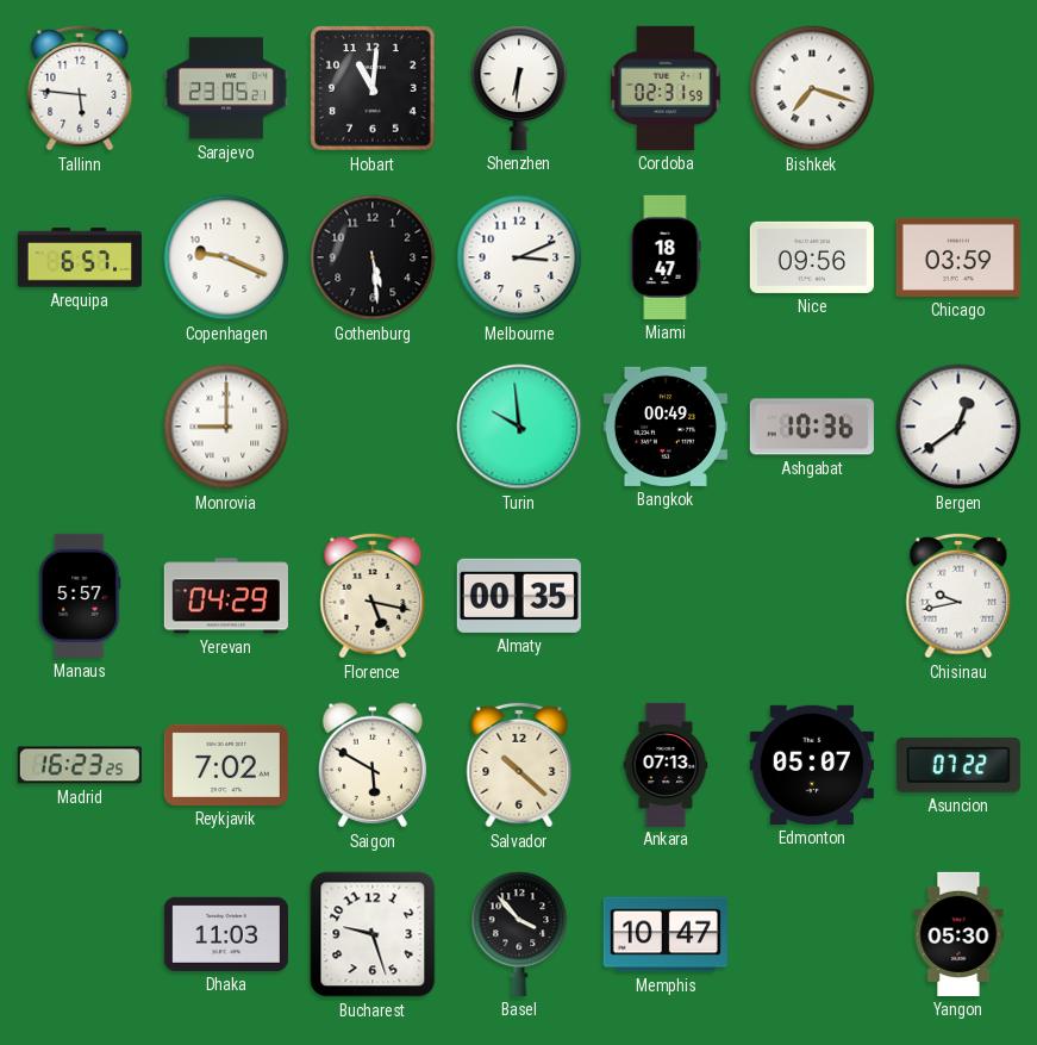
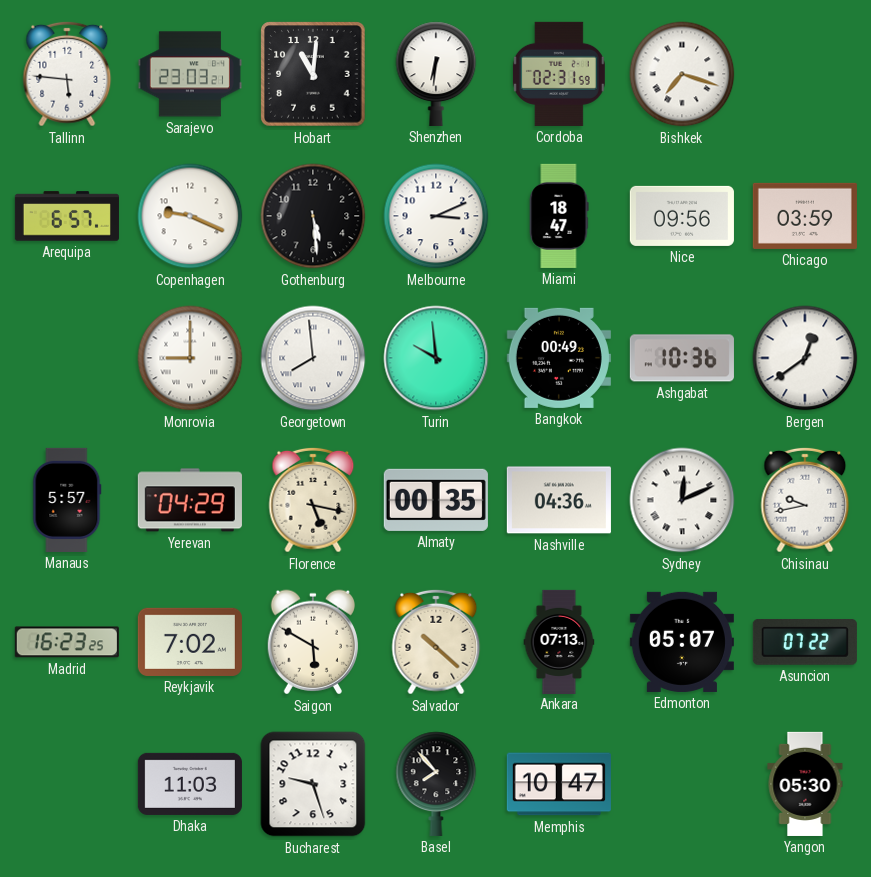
Sarajevo: 23:05 -> 23:03 (190, 74)
Georgetown: none -> 7:59 (313, 358)
Nashville: none -> 04:36 (559, 500)
Sydney: none -> 12:11 (682, 500)
Basel: 3:53 -> 7:53 (436, 784)
